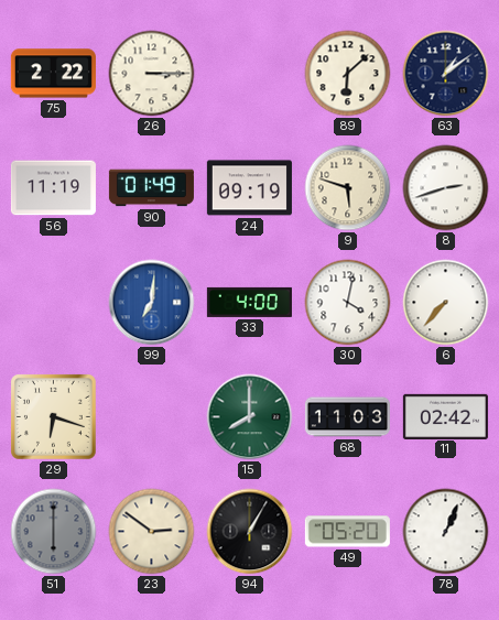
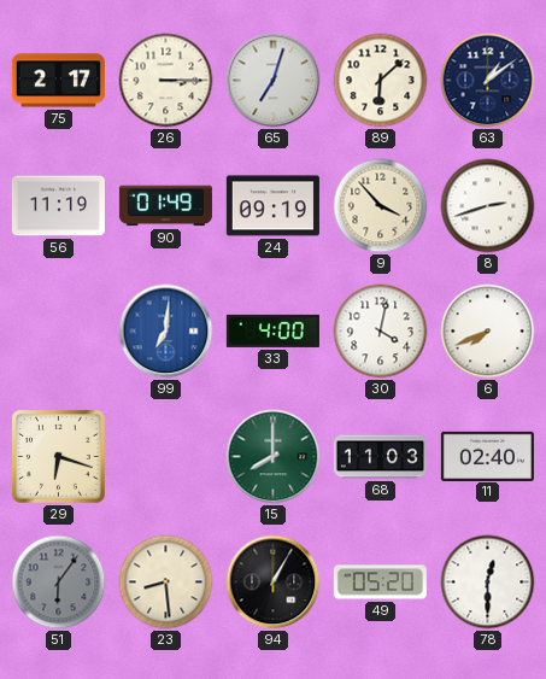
75: 2:22 -> 2:17 (58, 81)
65: none -> 7:03 (274, 81)
9: 5:48 -> 3:53 (381, 206)
6: 7:37 -> 7:41 (488, 332)
11: 02:42 -> 02:40 (487, 456)
51: 6:00 -> 6:06 (59, 583)
23: 2:51 -> 8:29 (166, 583)
78: 1:04 -> 12:30 (488, 583)
